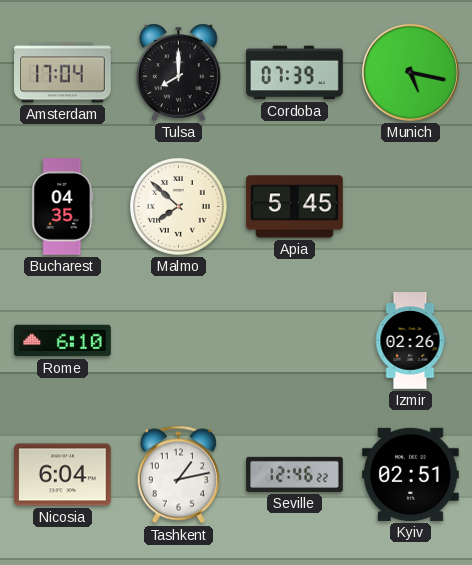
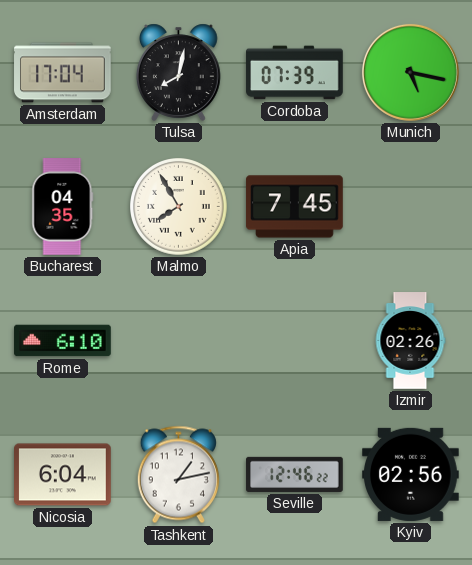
Tulsa: 8:00 -> 8:02 (178, 72)
Malmo: 7:52 -> 7:55 (179, 207)
Apia: 5:45 -> 7:45 (295, 207)
Kyiv: 02:51 -> 02:56 (411, 474)
